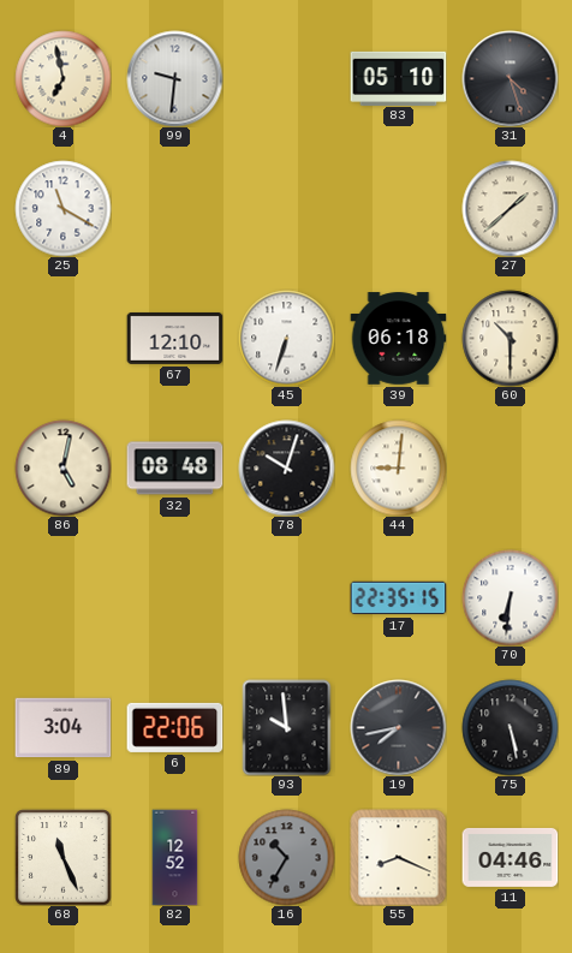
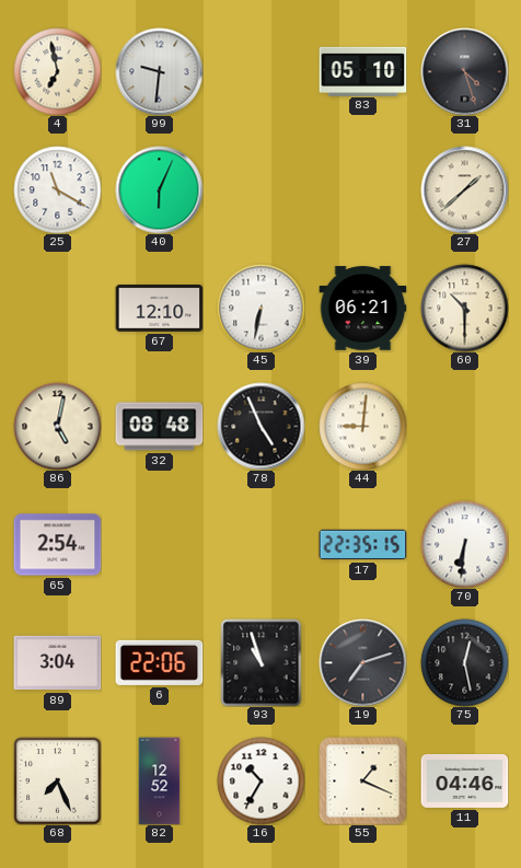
40: none -> 6:04 (159, 189)
45: 6:33 -> 6:32 (260, 308)
39: 06:18 -> 06:21 (362, 309)
78: 10:03 -> 4:56 (260, 426)
65: none -> 2:54 (57, 545)
93: 9:59 -> 10:57 (262, 662)
19: 7:43 -> 7:12 (362, 662)
75: 5:28 -> 12:28 (464, 662)
68: 11:26 -> 7:26 (57, 780)
16 dial: grey -> white (260, 780)
55: 8:19 -> 1:19 (362, 780)
